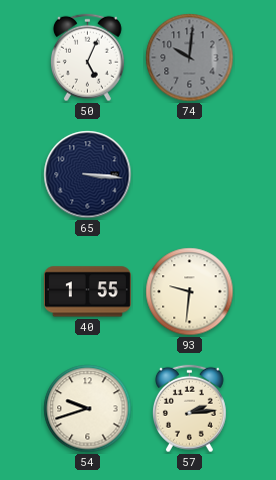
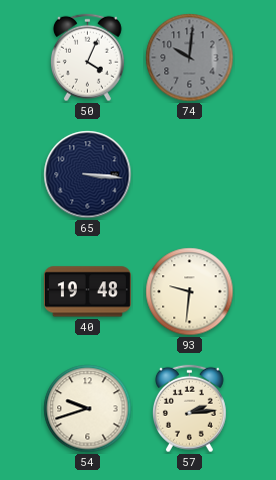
50: 5:04 -> 4:04 (87, 58)
40: 1:55 -> 19:48 (87, 292)
